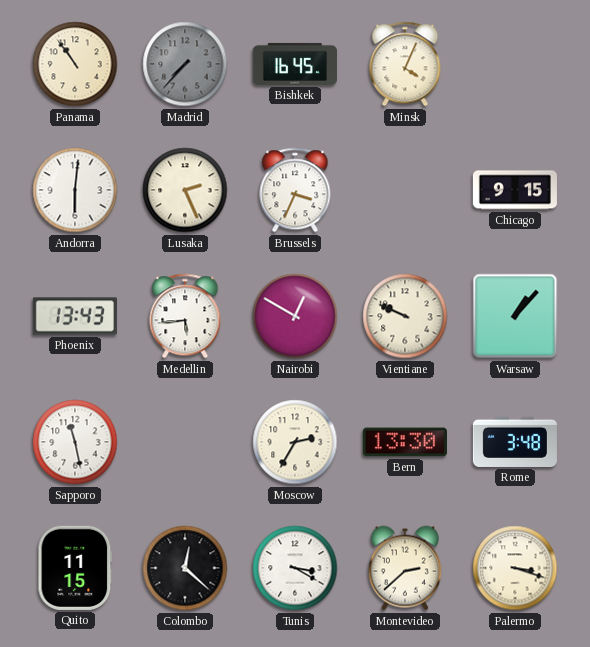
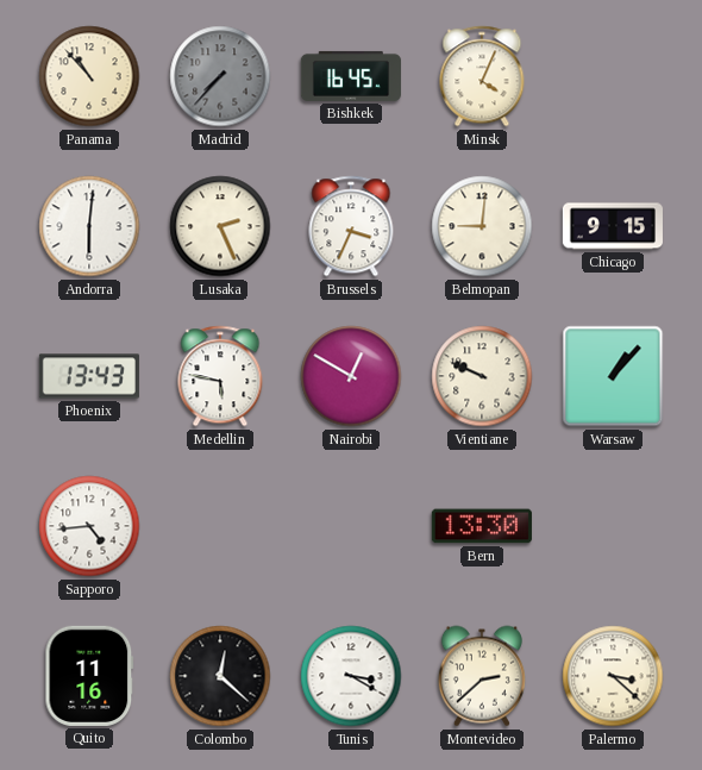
Panama: 10:54 -> 10:53 (89, 76)
Belmopan: none -> 9:01 (482, 226)
Medellin: 5:44 -> 5:47 (220, 376)
Sapporo: 11:28 -> 4:44 (89, 526)
Moscow: 2:35 -> none (295, 442)
Rome: 3:48 -> none (515, 442)
Quito: 11:15 -> 11:16 (89, 676)
Palermo: 3:18 -> 3:22 (613, 676)
